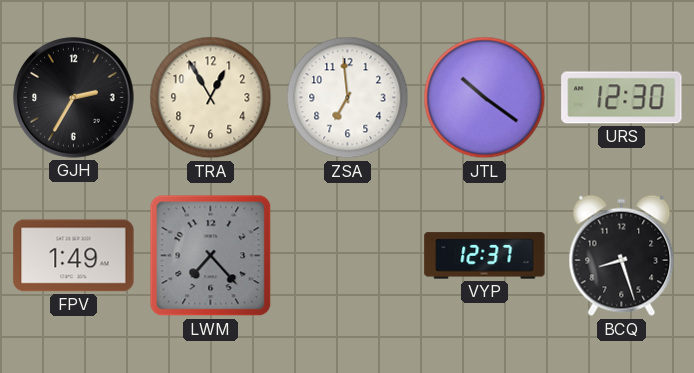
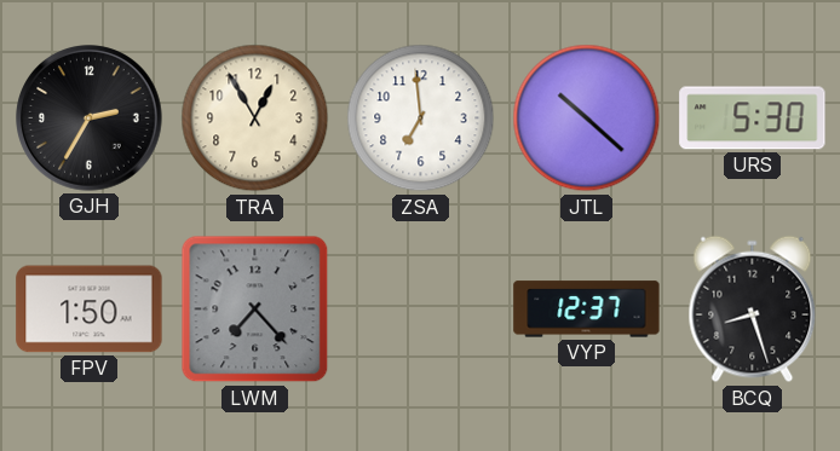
JTL: 10:21 -> 10:22 (587, 118)
URS: 12:30 -> 5:30 (753, 118)
FPV: 1:49 -> 1:50 (90, 310)
